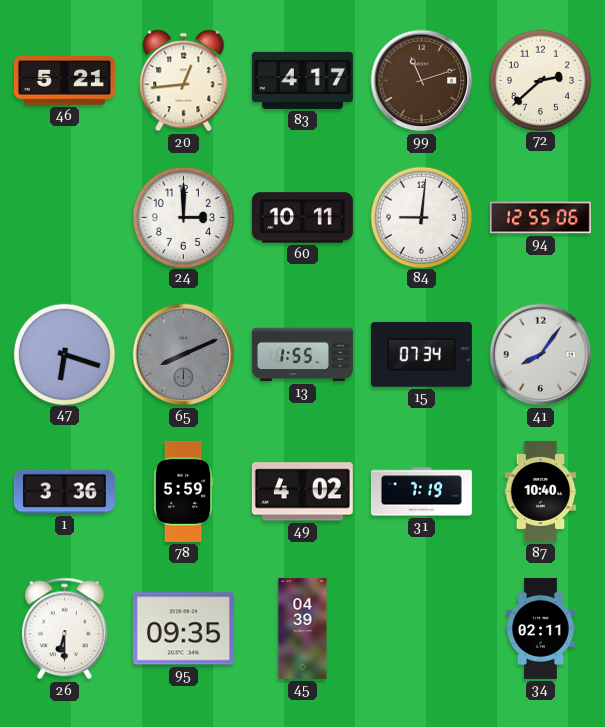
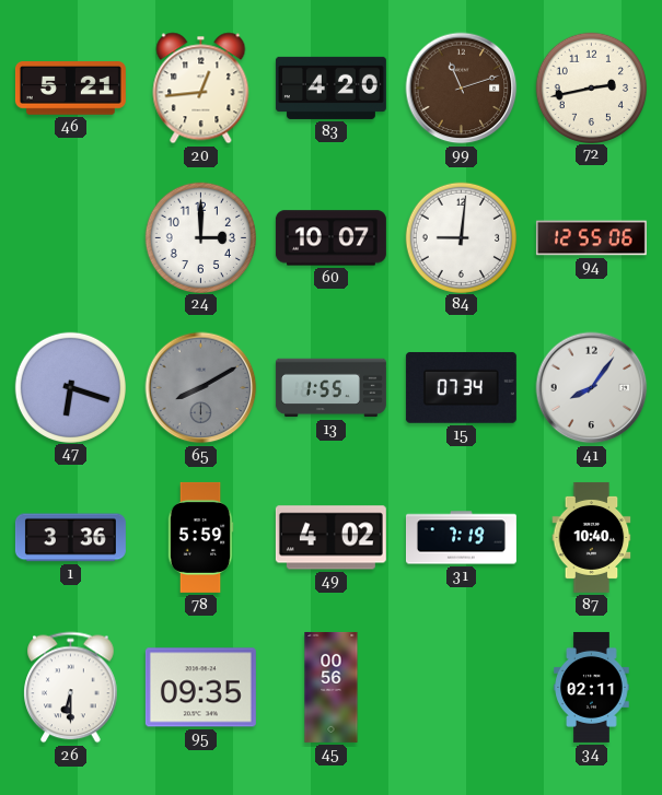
83: 4:17 -> 4:20 (330, 87)
72: 2:38 -> 2:43 (591, 87)
60: 10:11 -> 10:07 (330, 238)
65: 8:11 -> 8:10 (201, 388)
45: 04:39 -> 00:56 (332, 687)
